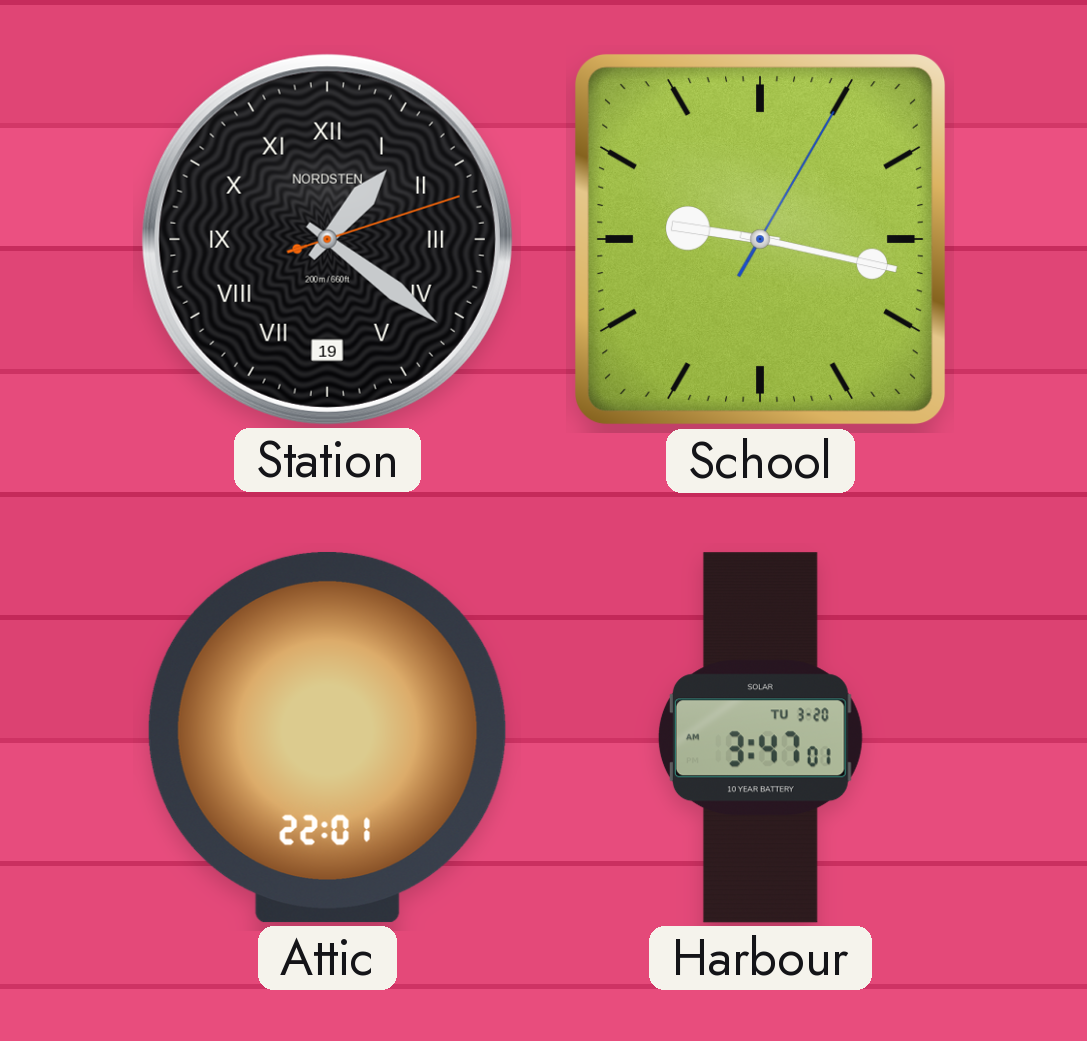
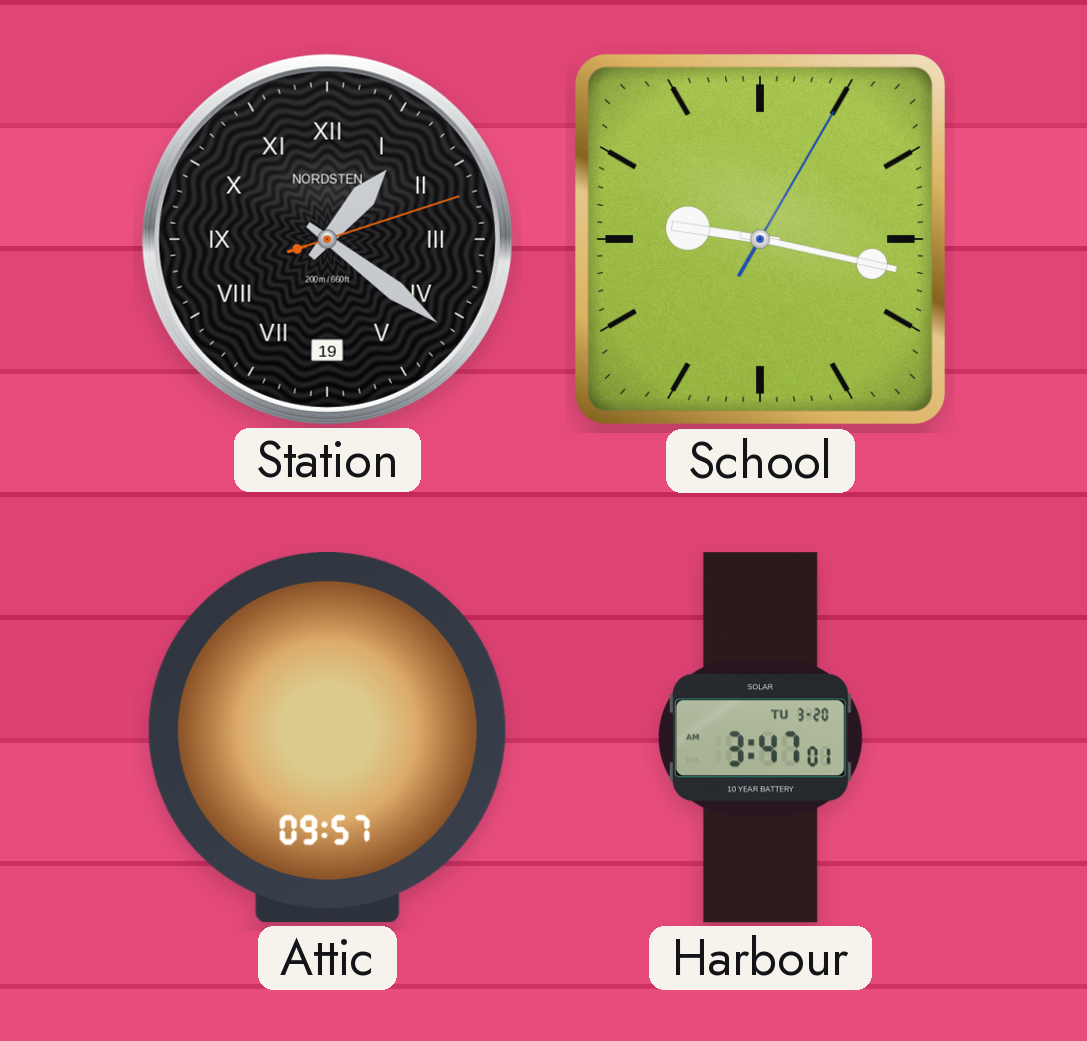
Attic: 22:01 -> 09:57 (327, 737)
